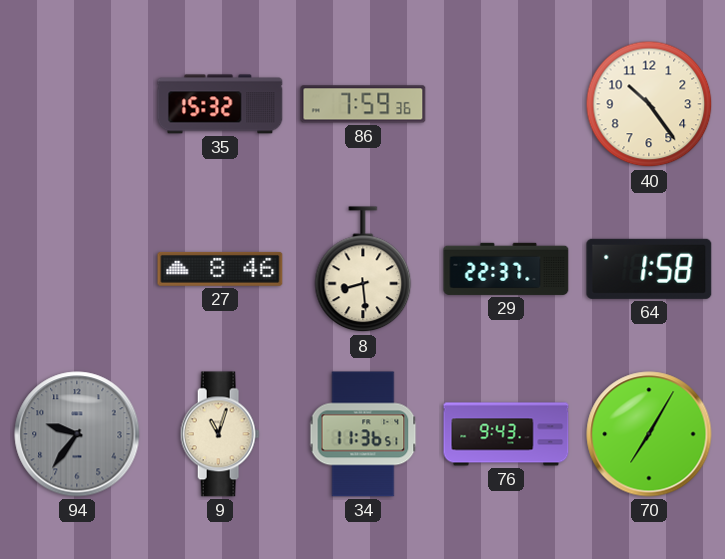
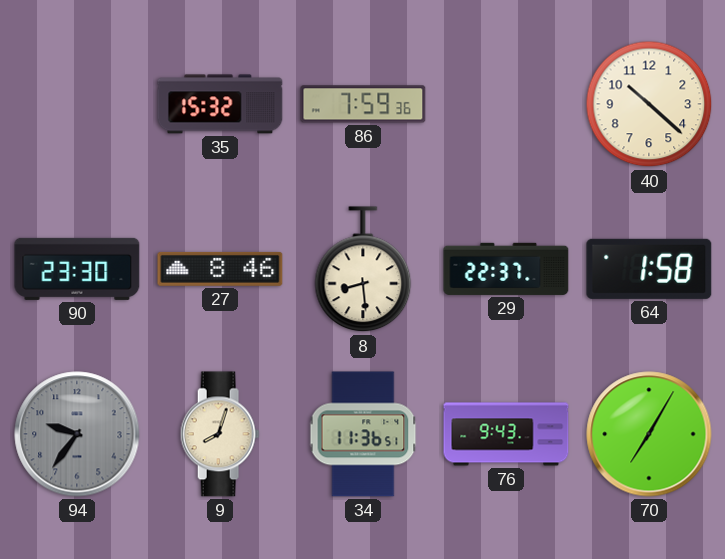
40: 10:24 -> 10:22 (649, 104)
90: none -> 23:30 (77, 269)
9: 11:03 -> 8:03 (220, 434)
